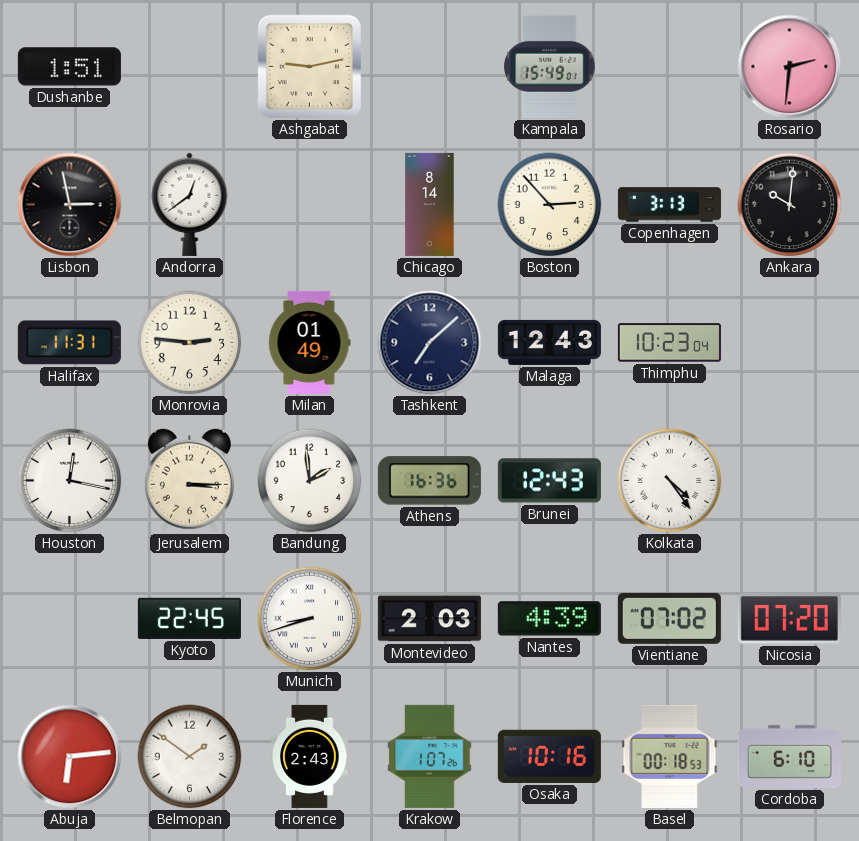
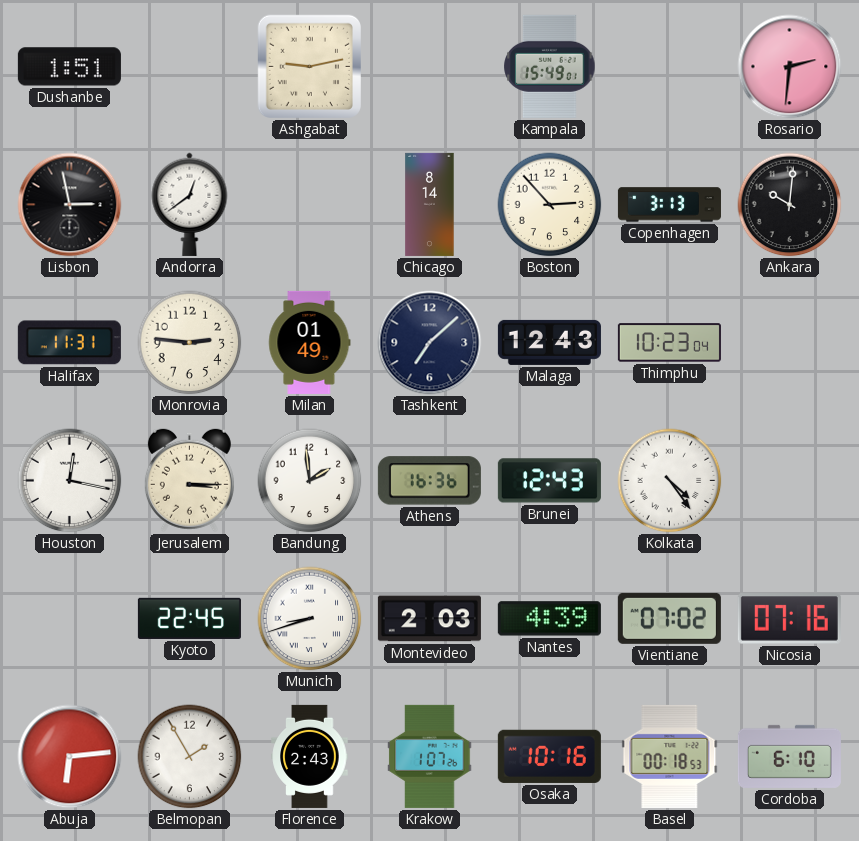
Nicosia: 07:20 -> 07:16 (789, 619)
Belmopan: 1:51 -> 1:55 (190, 757)
